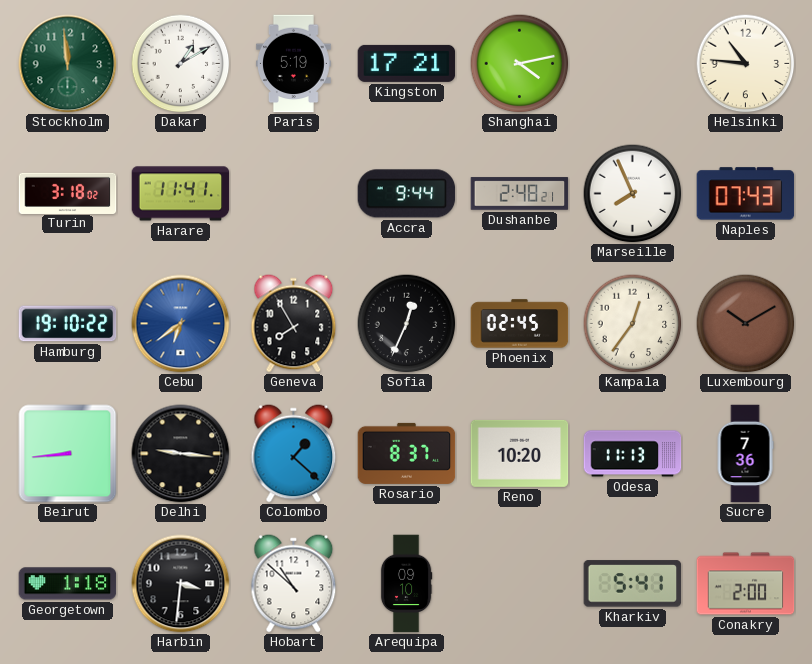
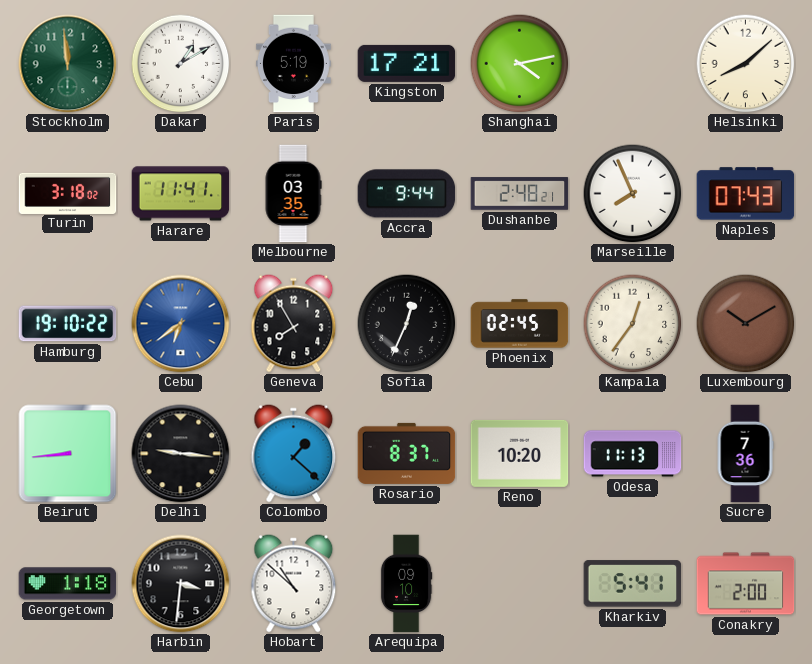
Helsinki: 10:46 -> 8:08 (746, 64)
Melbourne: none -> 03:35 (293, 194)
